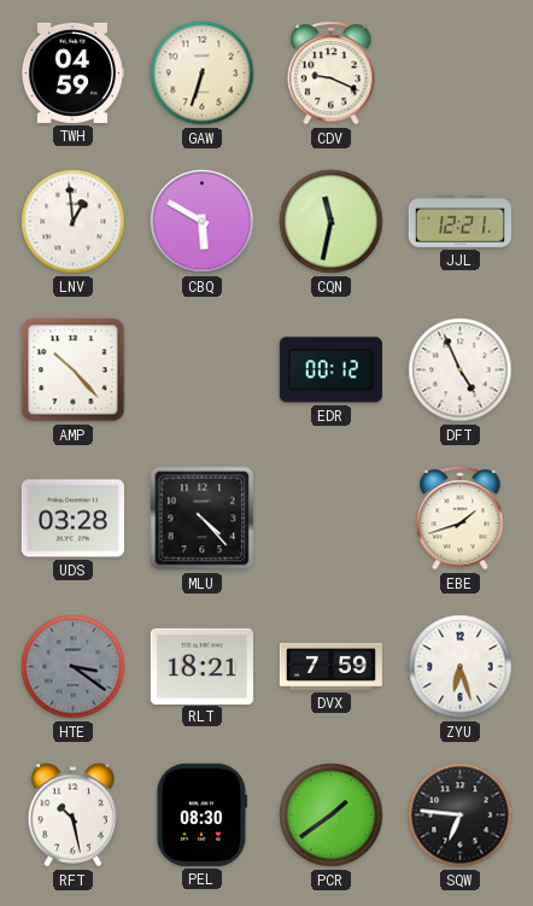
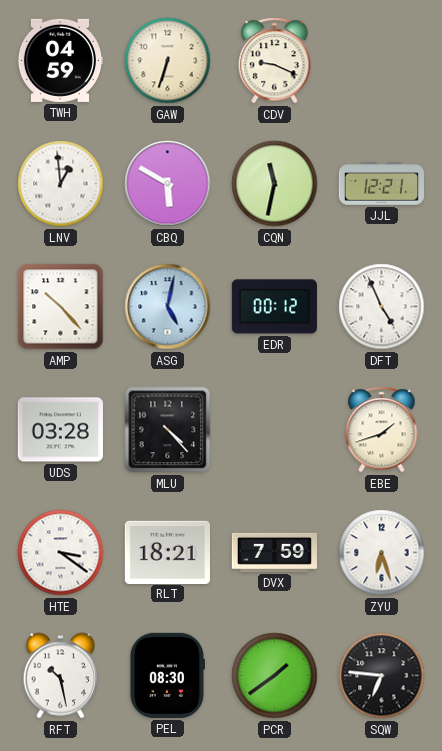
ASG: none -> 5:02 (168, 307)
HTE dial: grey -> white (61, 553)
